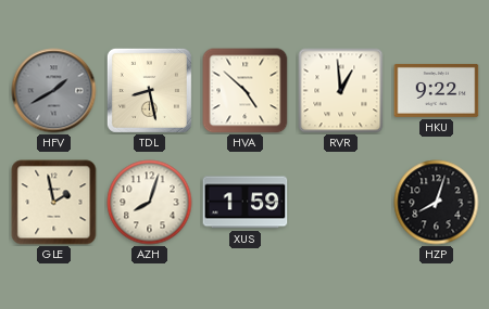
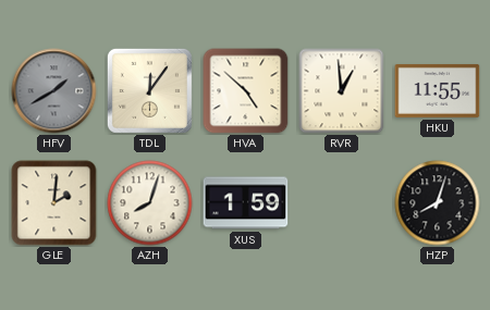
TDL: 8:28 -> 12:06 (149, 90)
HKU: 9:22 -> 11:55 (438, 90)
GLE: 1:58 -> 2:01 (54, 203)
